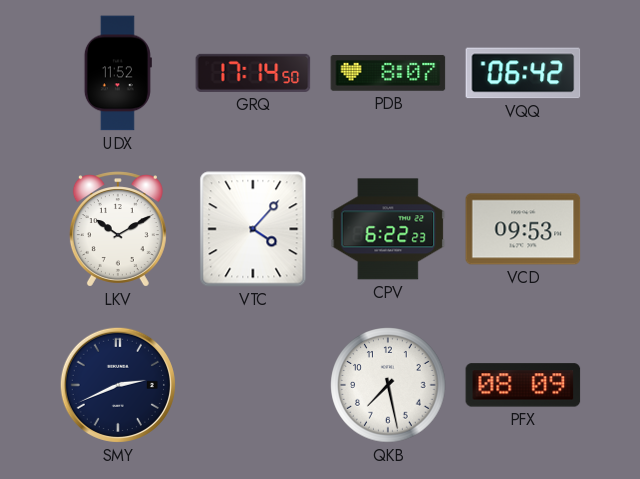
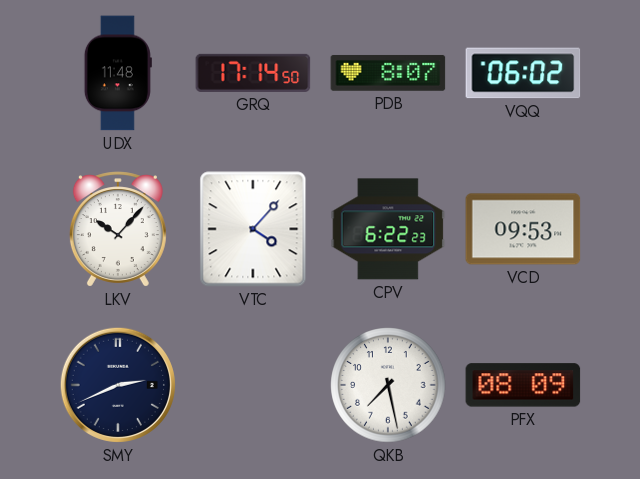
UDX: 11:52 -> 11:48 (118, 73)
VQQ: 06:42 -> 06:02 (523, 73)
LKV: 10:10 -> 10:07 (118, 229)
